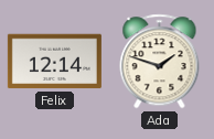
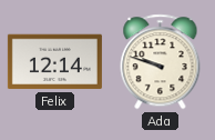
Ada: 1:48 -> 9:48 (161, 62)
